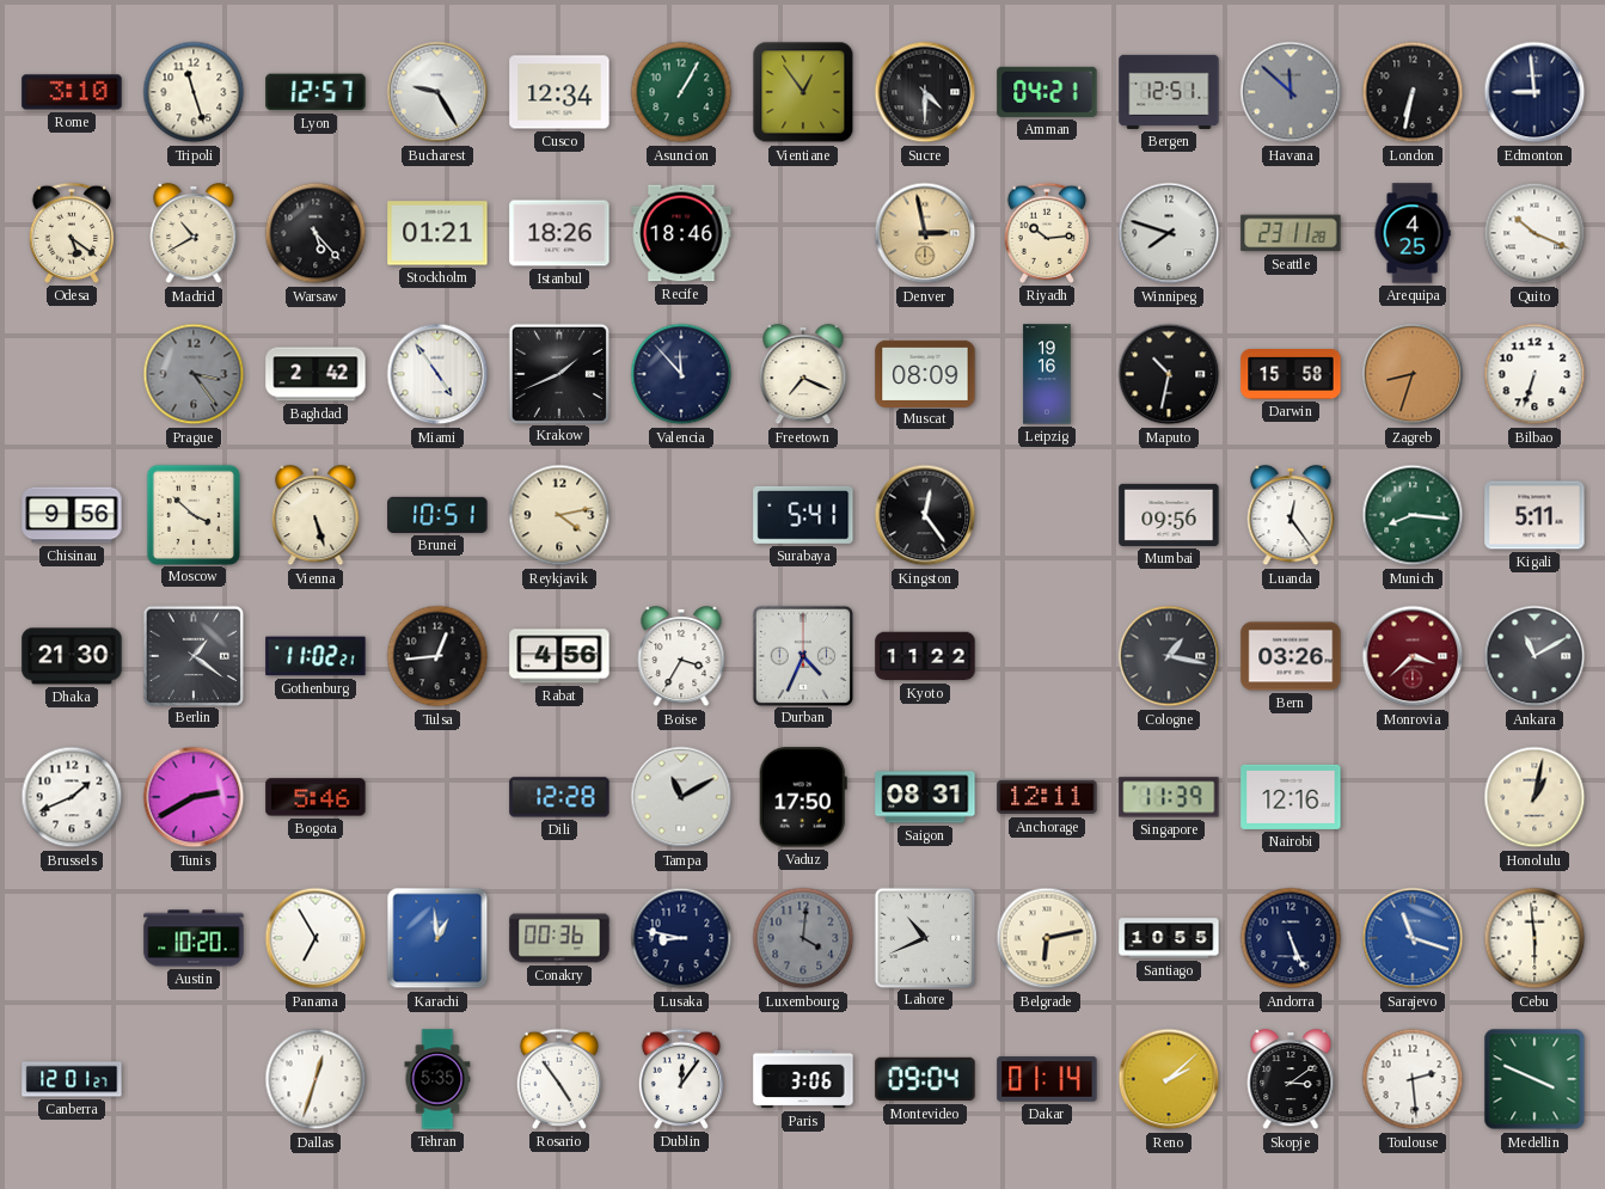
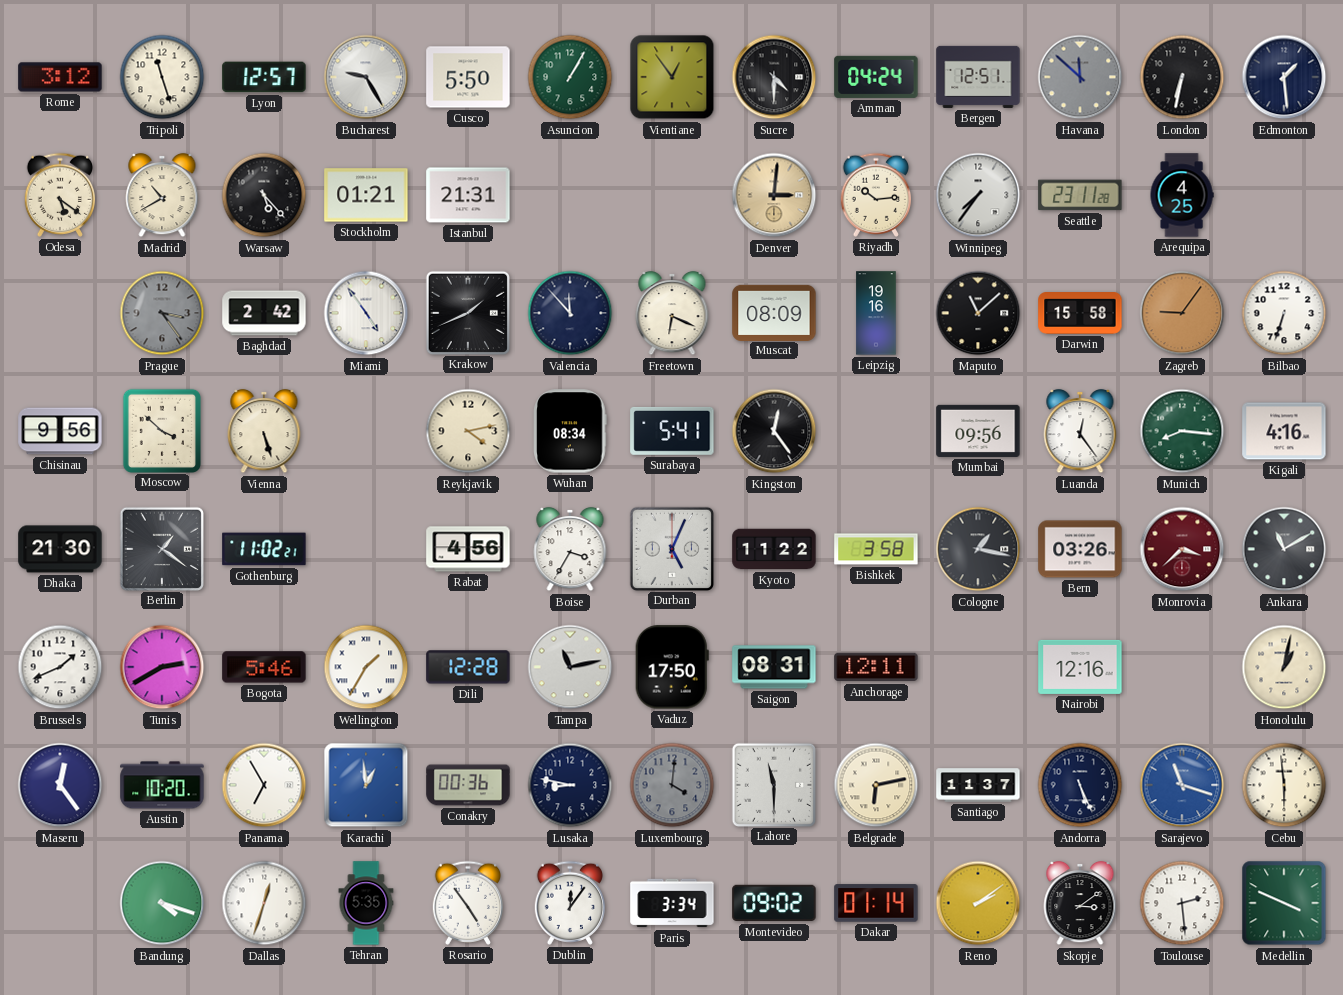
Rome: 3:10 -> 3:12 (60, 77)
Cusco: 12:34 -> 5:50 (468, 77)
Amman: 04:21 -> 04:24 (876, 77)
Edmonton: 8:59 -> 1:29 (1284, 77)
Istanbul: 18:26 -> 21:31 (468, 195)
Recife: 18:46 -> none (681, 233)
Denver: 2:58 -> 3:01 (774, 195)
Winnipeg: 7:48 -> 7:36 (978, 195)
Quito: 10:19 -> none (1534, 233)
Freetown: 7:19 -> 6:19 (672, 313)
Maputo: 10:32 -> 11:08 (978, 313)
Zagreb: 8:33 -> 9:06 (1182, 313)
Brunei: 10:51 -> none (437, 515)
Wuhan: none -> 08:34 (570, 431)
Kigali: 5:11 -> 4:16 (1284, 431)
Tulsa: 12:44 -> none (437, 656)
Durban: 4:34 -> 5:04 (671, 548)
Bishkek: none -> 3:58 (876, 549)
Wellington: none -> 1:35 (366, 667)
Tampa: 11:10 -> 11:13 (570, 667)
Singapore: 11:39 -> none (1169, 797)
Maseru: none -> 12:24 (60, 785)
Lahore: 10:41 -> 11:30 (773, 784)
Santiago: 10:55 -> 11:37 (978, 785)
Canberra: 12:01 -> none (72, 1079)
Bandung: none -> 4:18 (162, 903)
Paris: 3:06 -> 3:34 (672, 903)
Montevideo: 09:04 -> 09:02 (774, 903)
Reno: 2:08 -> 2:09 (978, 903)
